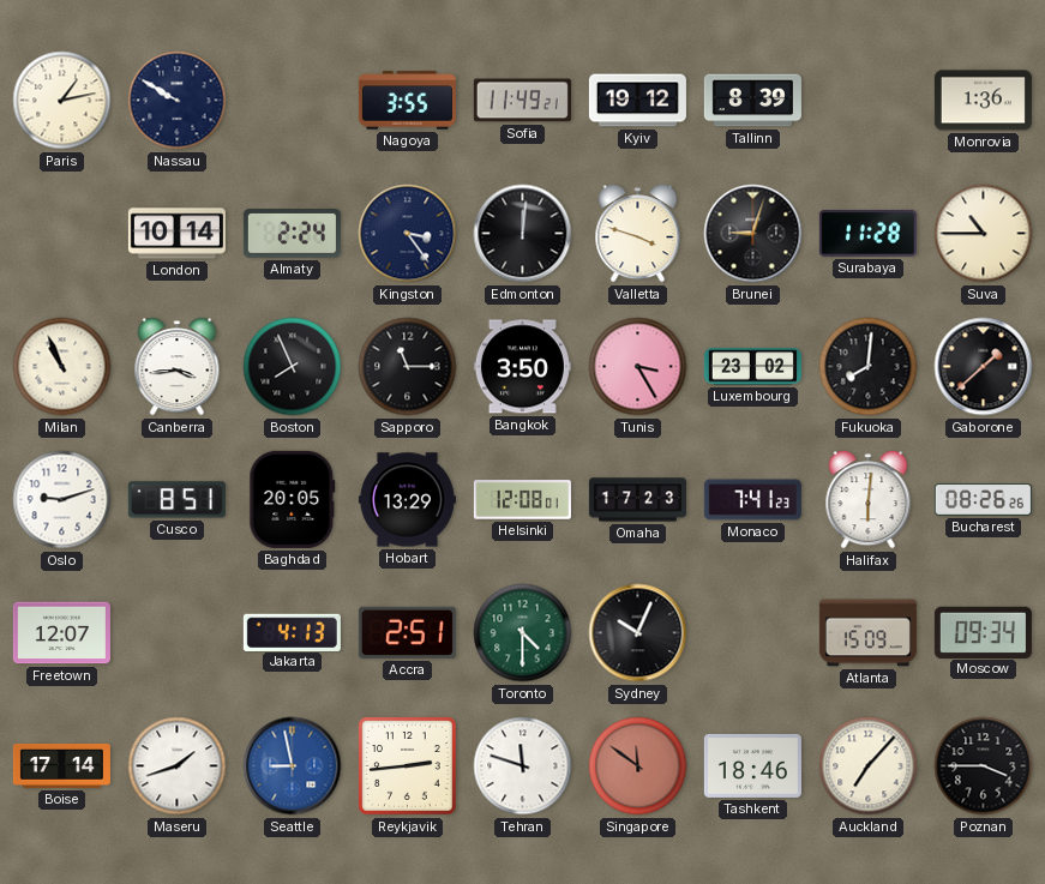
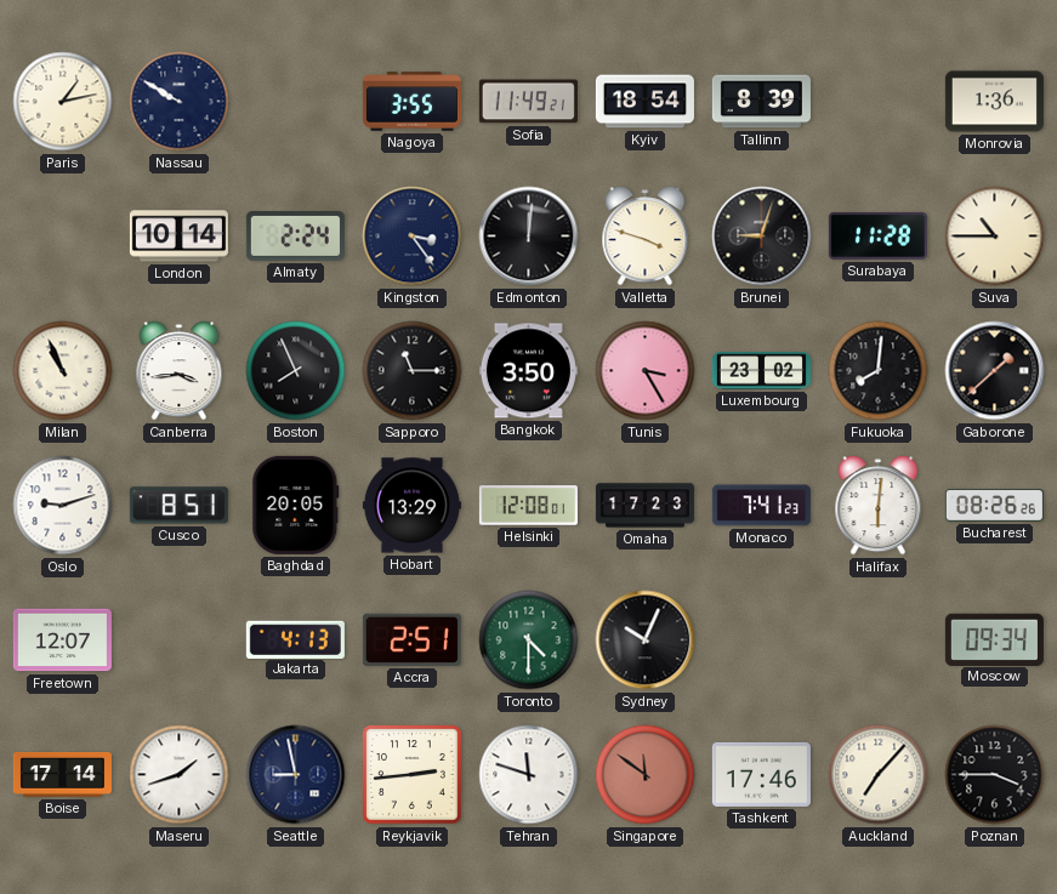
Kyiv: 19:12 -> 18:54 (644, 102)
Atlanta: 15:09 -> none (867, 633)
Seattle dial: blue -> navy (296, 775)
Tashkent: 18:46 -> 17:46 (761, 774)
